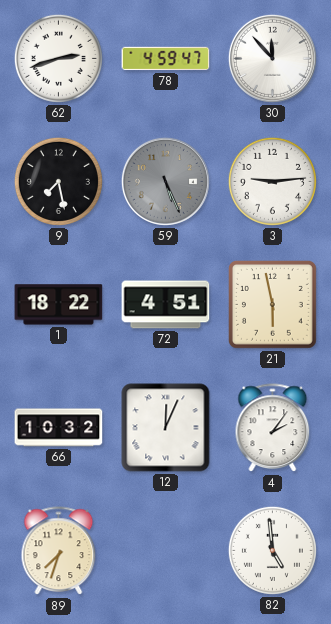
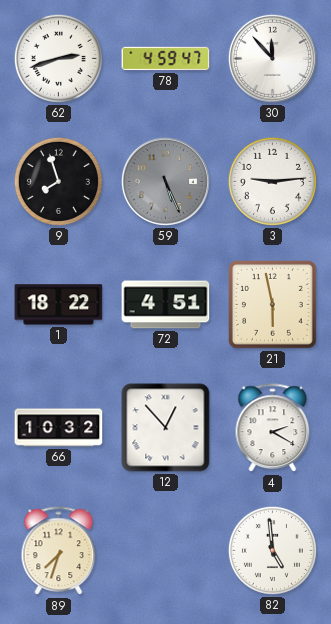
9: 7:28 -> 7:57 (58, 181)
12: 12:04 -> 12:53 (166, 428)
4: 2:06 -> 2:20 (273, 428)
